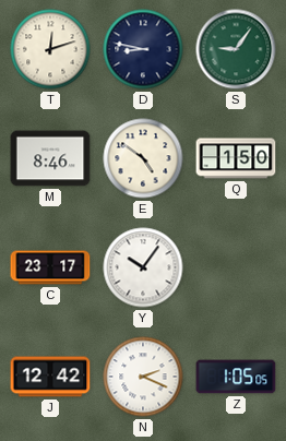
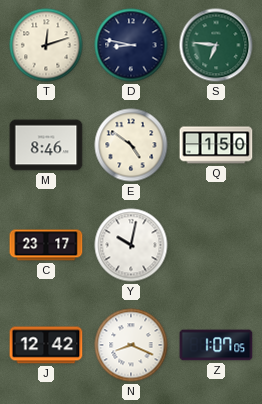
S: 9:06 -> 6:46 (216, 45)
Y: 10:06 -> 10:02 (131, 245)
N: 2:19 -> 8:19 (131, 345)
Z: 1:05 -> 1:07 (216, 345)
